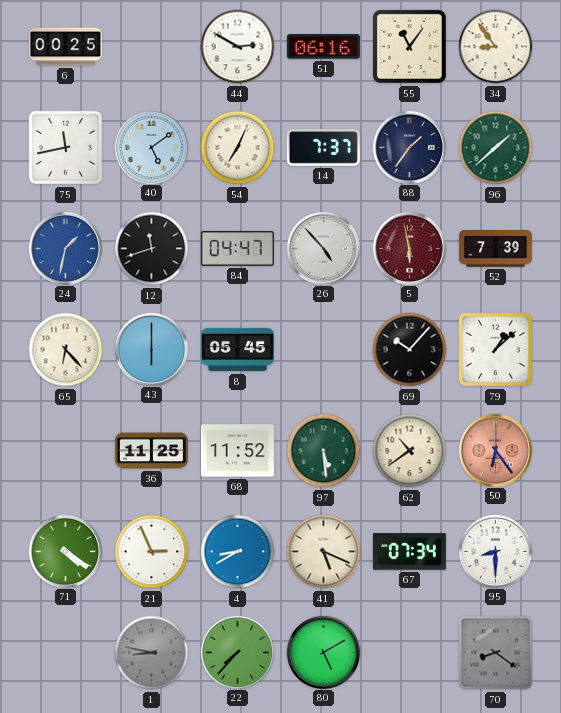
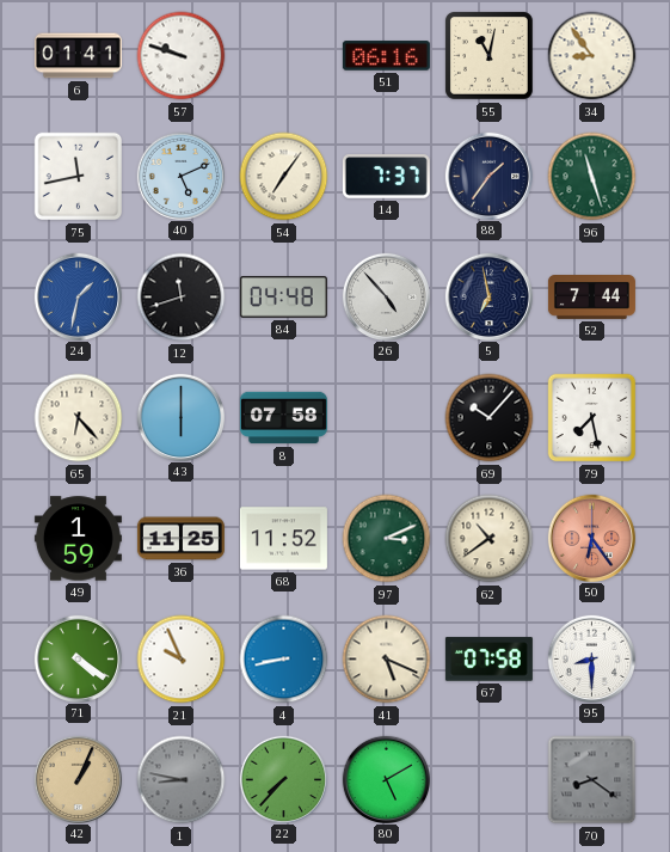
6: 00:25 -> 01:41 (78, 56)
57: none -> 9:48 (182, 56)
44: 2:50 -> none (238, 47)
55: 11:06 -> 11:02 (488, 55)
40: 5:09 -> 5:11 (180, 176)
54: 7:04 -> 7:06 (284, 177)
96: 1:38 -> 11:27 (592, 177)
84: 04:47 -> 04:48 (283, 298)
5: 5:58 -> 6:58 (488, 296)
5 dial: burgundy -> navy (488, 296)
52: 7:39 -> 7:44 (591, 298)
8: 05:45 -> 07:58 (283, 418)
79: 1:08 -> 7:28 (592, 418)
49: none -> 1:59 (78, 539)
97: 5:29 -> 3:11 (387, 539)
21: 2:56 -> 9:56 (182, 660)
4: 8:40 -> 8:43 (284, 660)
67: 07:34 -> 07:58 (488, 660)
42: none -> 1:04 (78, 779)
